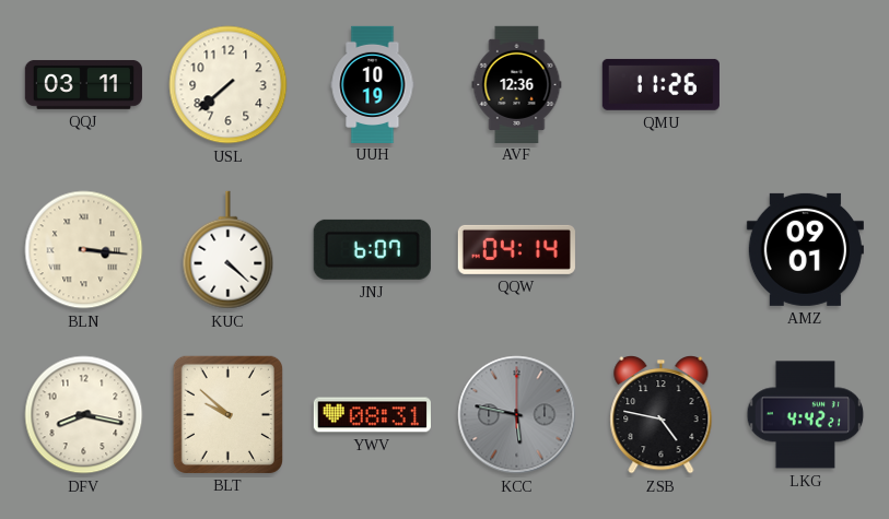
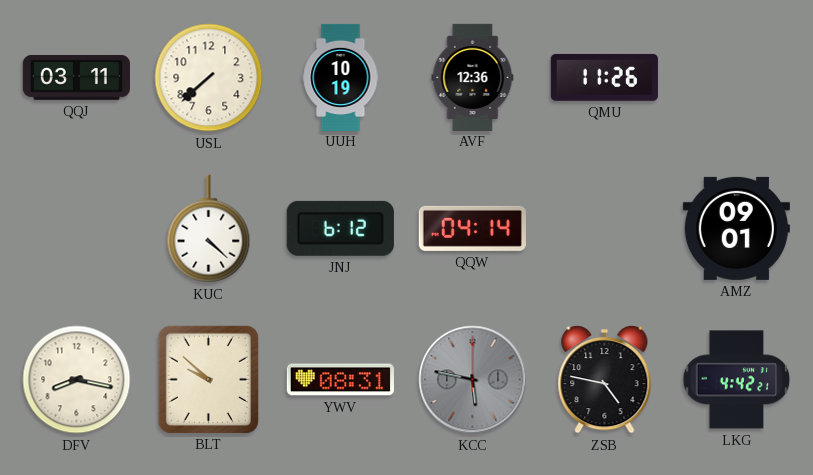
BLN: 3:16 -> none (84, 250)
JNJ: 6:07 -> 6:12 (340, 228)
